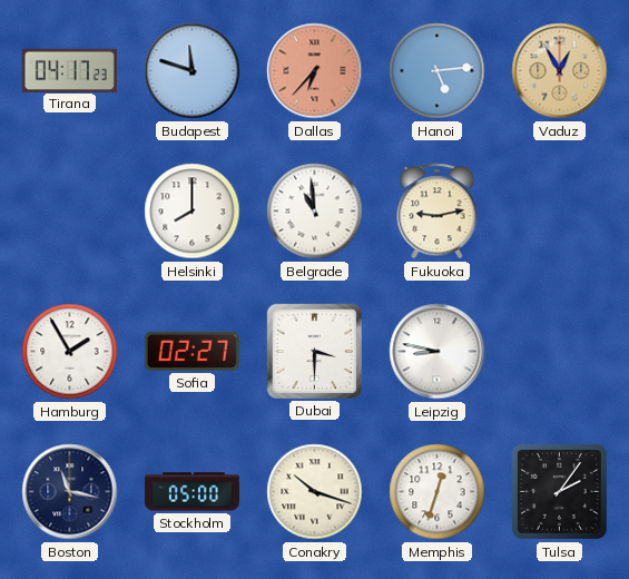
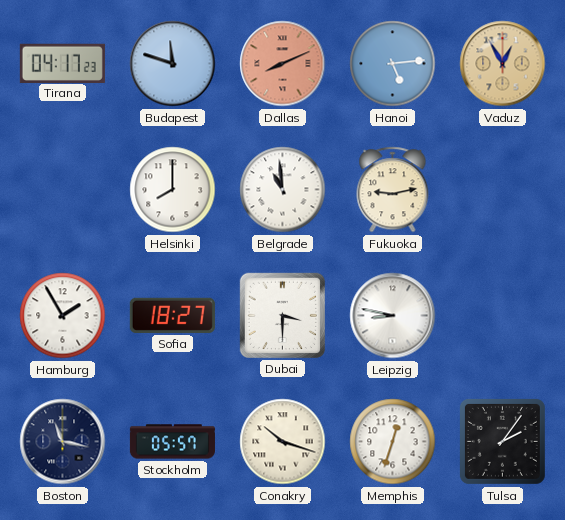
Dallas: 6:37 -> 8:11 (283, 64)
Sofia: 02:27 -> 18:27 (172, 315)
Stockholm: 05:00 -> 05:57 (172, 442)
